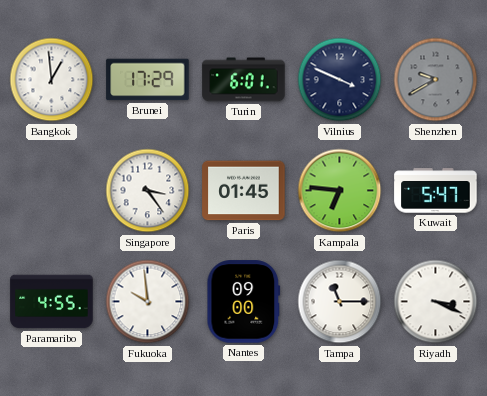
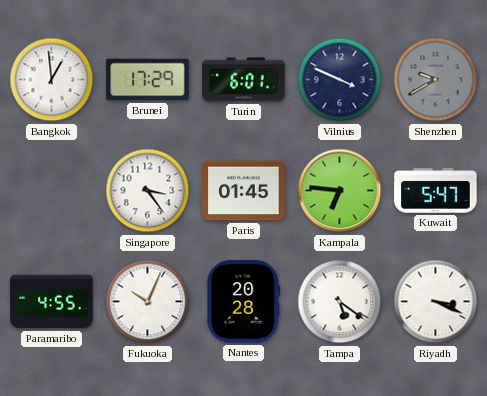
Fukuoka: 9:59 -> 10:04 (148, 302)
Nantes: 09:00 -> 20:28 (244, 302)
Tampa: 11:15 -> 5:21 (340, 302)
